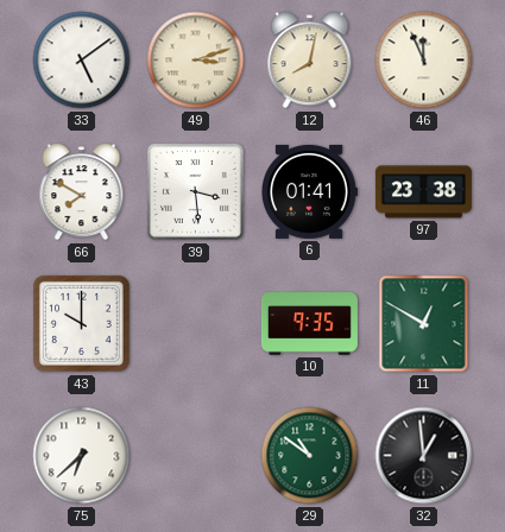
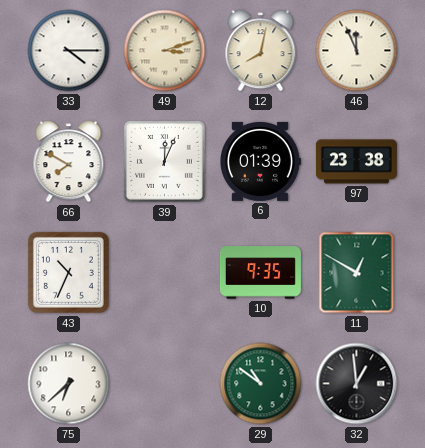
33: 5:09 -> 4:15 (69, 51)
39: 3:29 -> 12:04 (164, 161)
6: 01:41 -> 01:39 (261, 161)
43: 10:00 -> 10:34 (68, 272)
